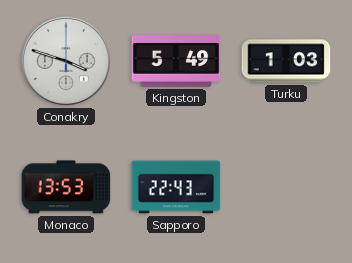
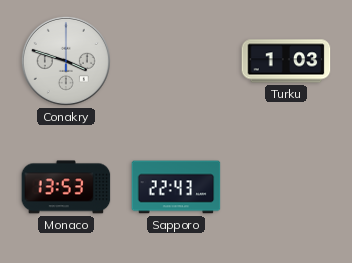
Kingston: 5:49 -> none (176, 62)
